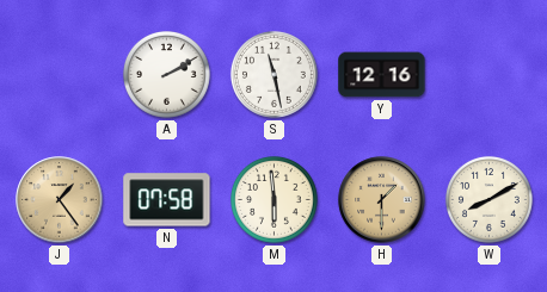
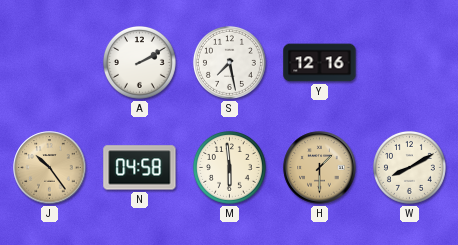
S: 11:28 -> 7:28 (229, 62)
J: 1:24 -> 10:24 (50, 168)
N: 07:58 -> 04:58 (140, 168)
